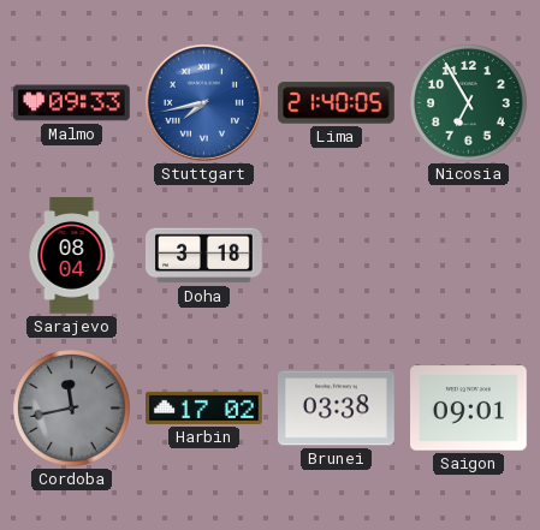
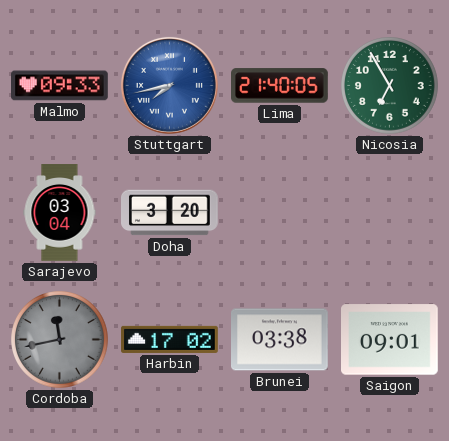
Sarajevo: 08:04 -> 03:04 (60, 213)
Doha: 3:18 -> 3:20 (170, 213)
